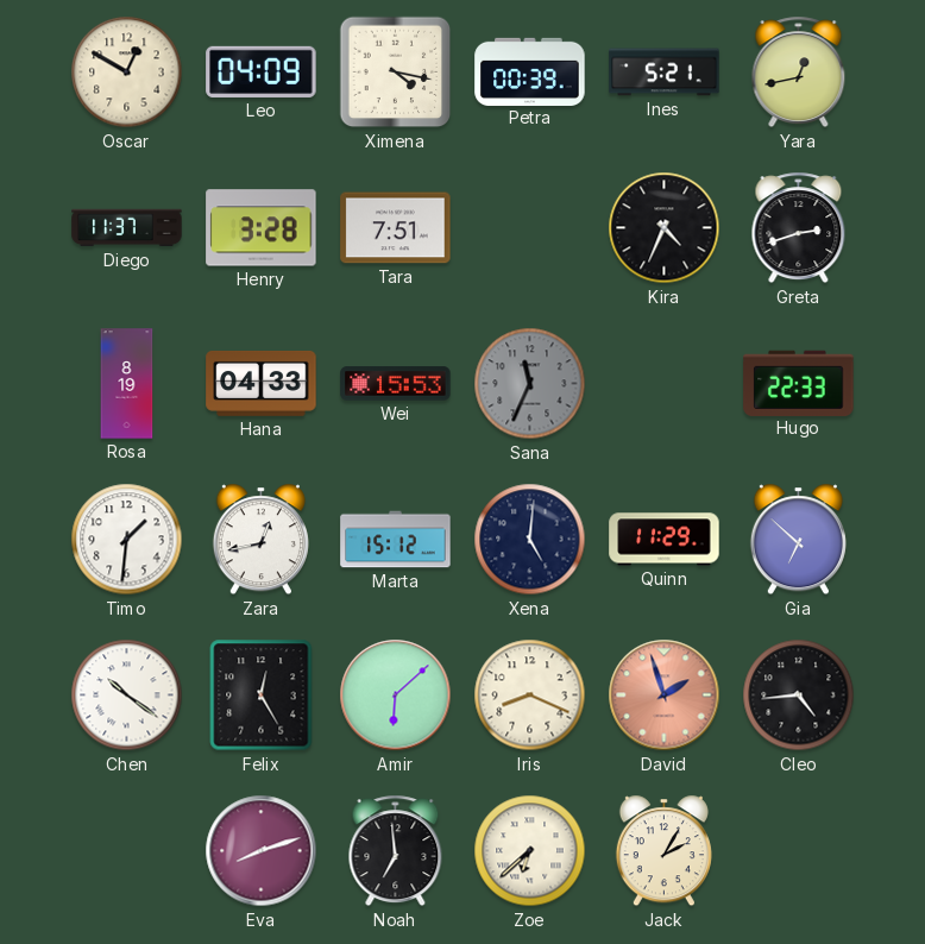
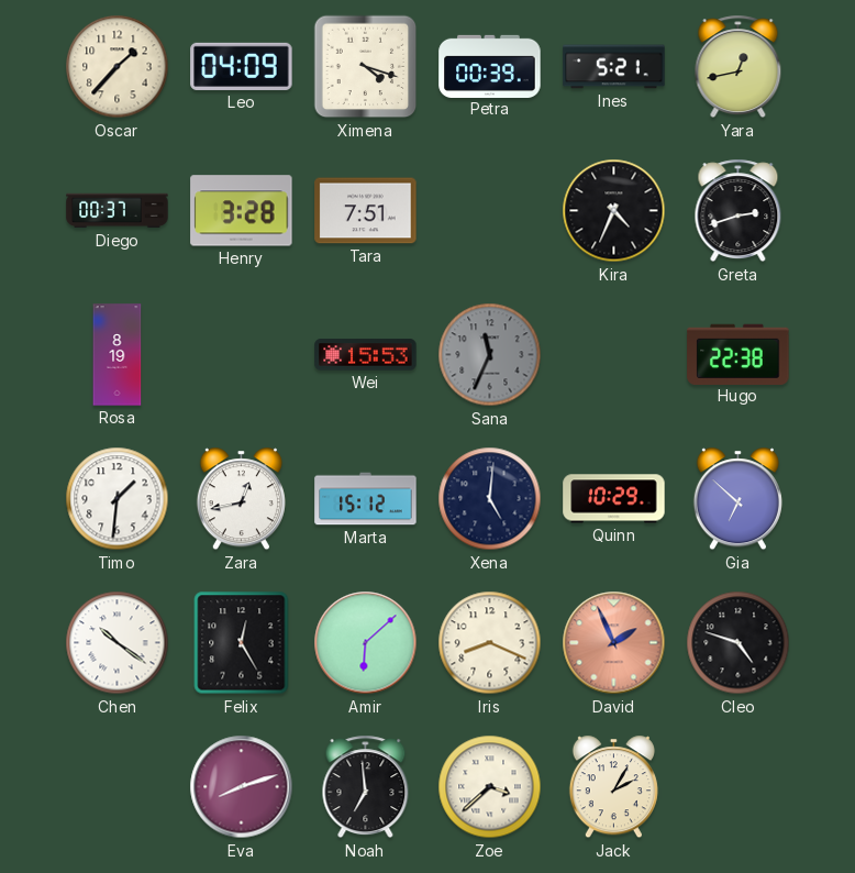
Oscar: 12:50 -> 1:37 (118, 67)
Ximena: 4:17 -> 4:18 (366, 67)
Diego: 11:37 -> 00:37 (118, 211)
Hana: 04:33 -> none (262, 383)
Hugo: 22:33 -> 22:38 (739, 354)
Quinn: 11:29 -> 10:29 (614, 499)
David: 1:57 -> 1:56 (614, 643)
Cleo: 4:44 -> 4:48 (739, 643)
Zoe: 6:38 -> 3:38 (490, 787)
